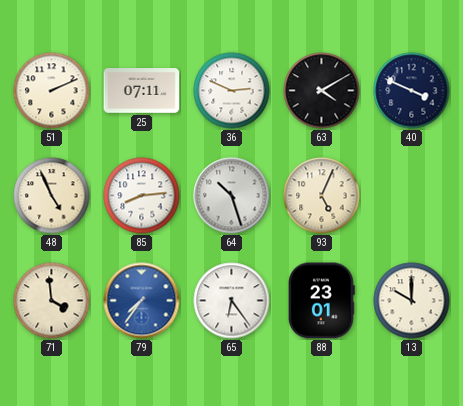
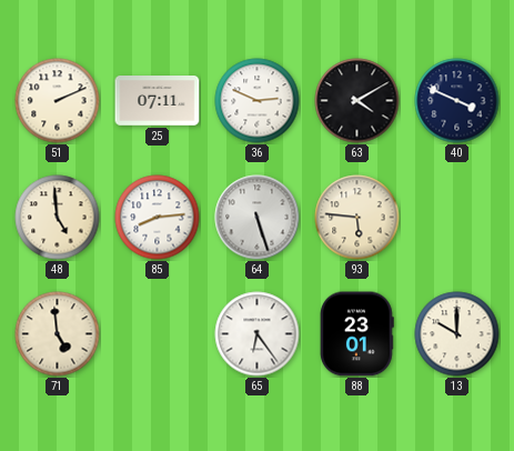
48: 4:56 -> 4:59 (58, 218)
64: 10:27 -> 5:27 (258, 218)
93: 5:04 -> 5:46 (357, 218)
71: 3:59 -> 4:59 (58, 334)
79: 7:36 -> none (142, 301)
